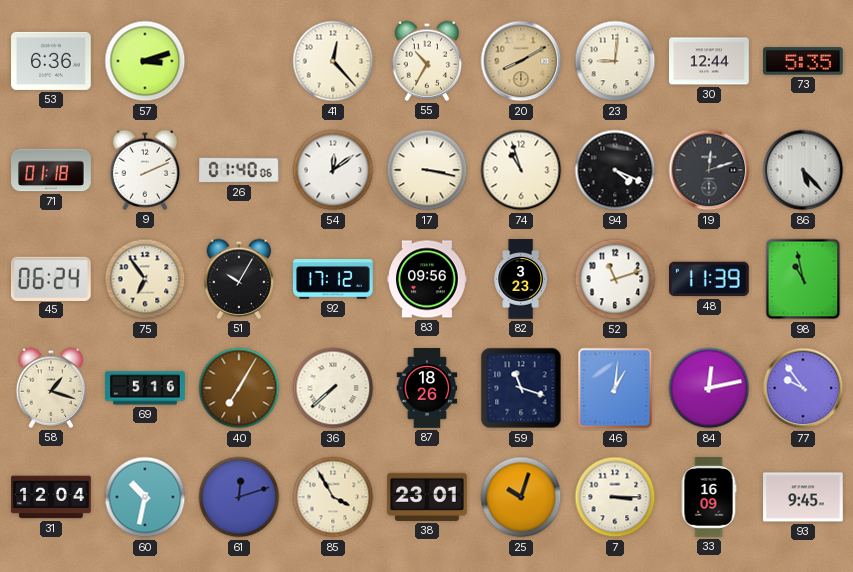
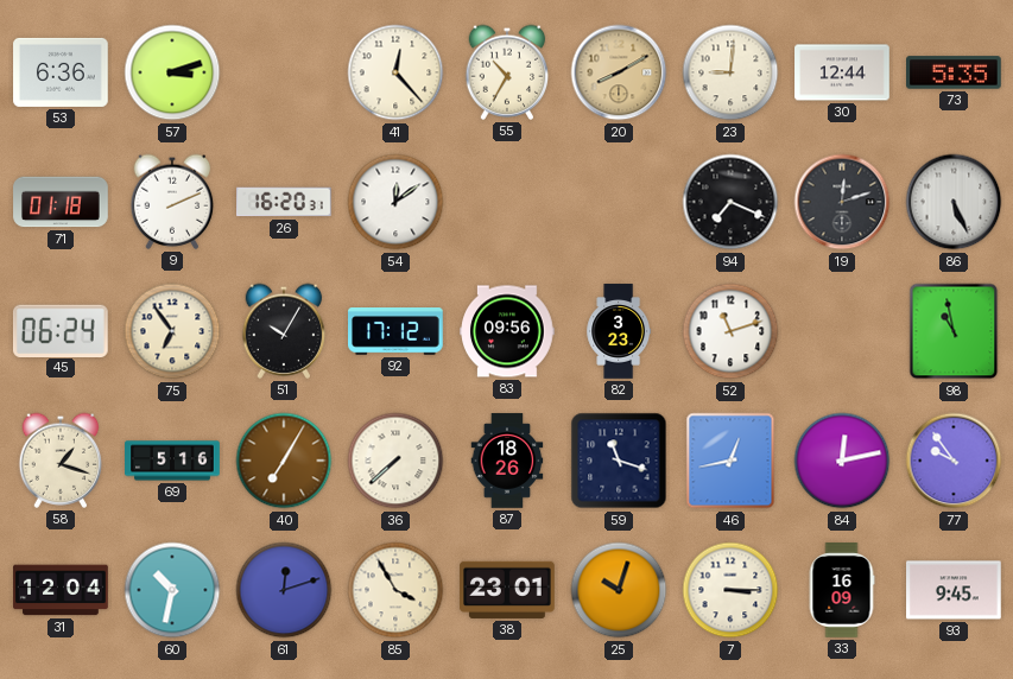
26: 01:40 -> 16:20 (285, 202)
17: 3:17 -> none (427, 170)
74: 10:57 -> none (521, 170)
94: 4:19 -> 7:19 (730, 202)
86: 5:23 -> 5:26 (954, 202)
48: 11:39 -> none (710, 279)
46: 1:01 -> 12:43 (730, 461)
